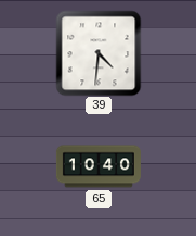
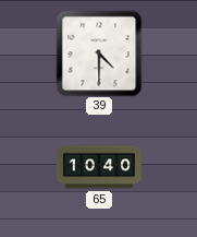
39: 4:31 -> 4:30 (99, 54)
